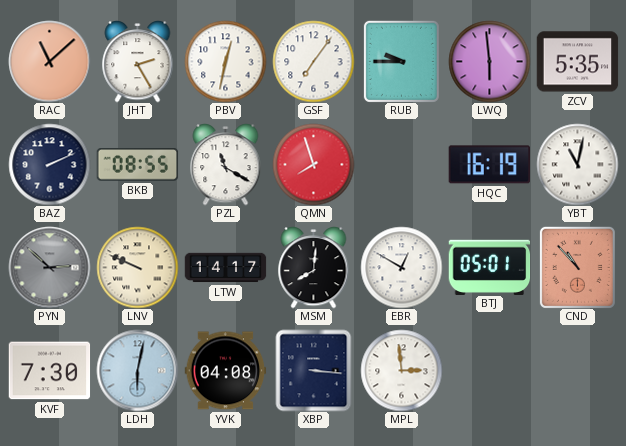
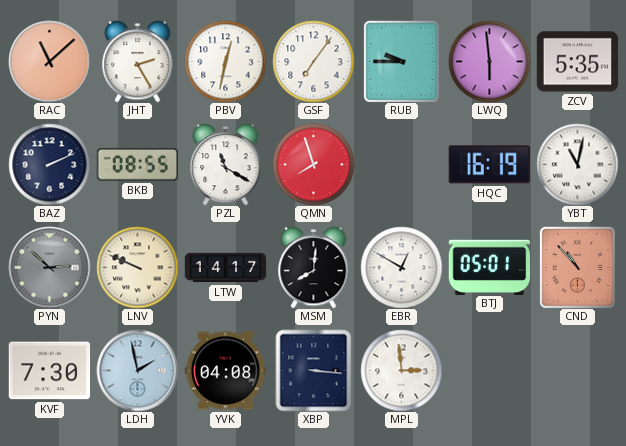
LDH: 6:02 -> 1:58 (137, 370)
